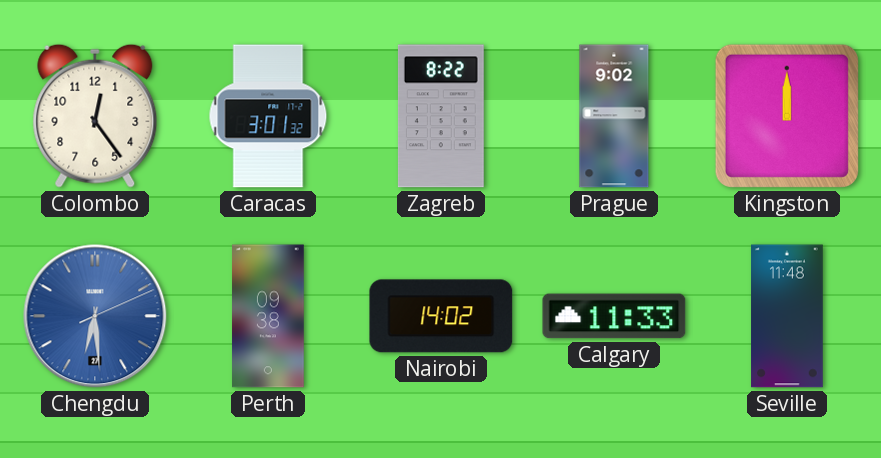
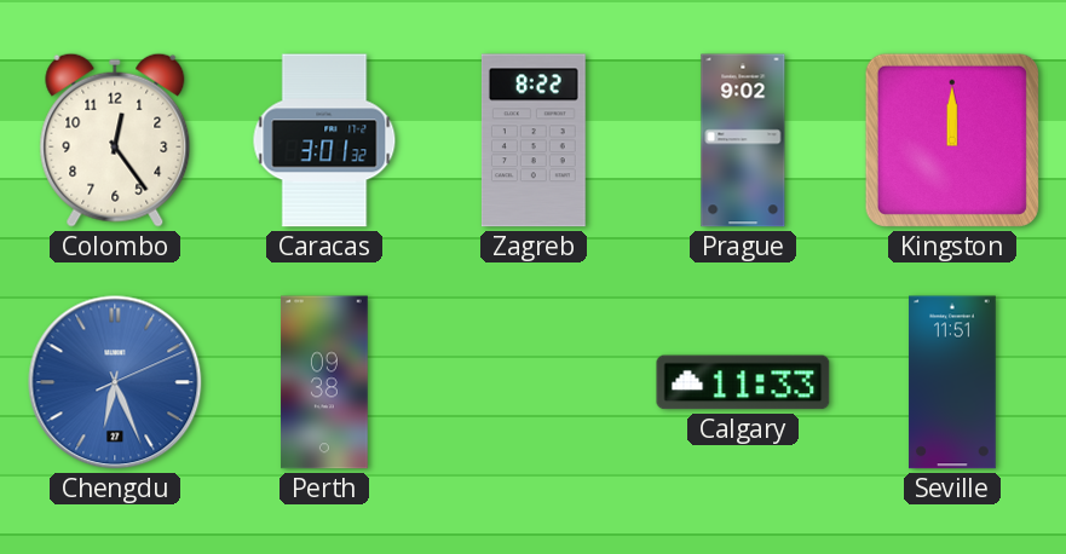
Chengdu: 6:29 -> 6:26 (115, 382)
Nairobi: 14:02 -> none (441, 316)
Seville: 11:48 -> 11:51 (952, 382)
